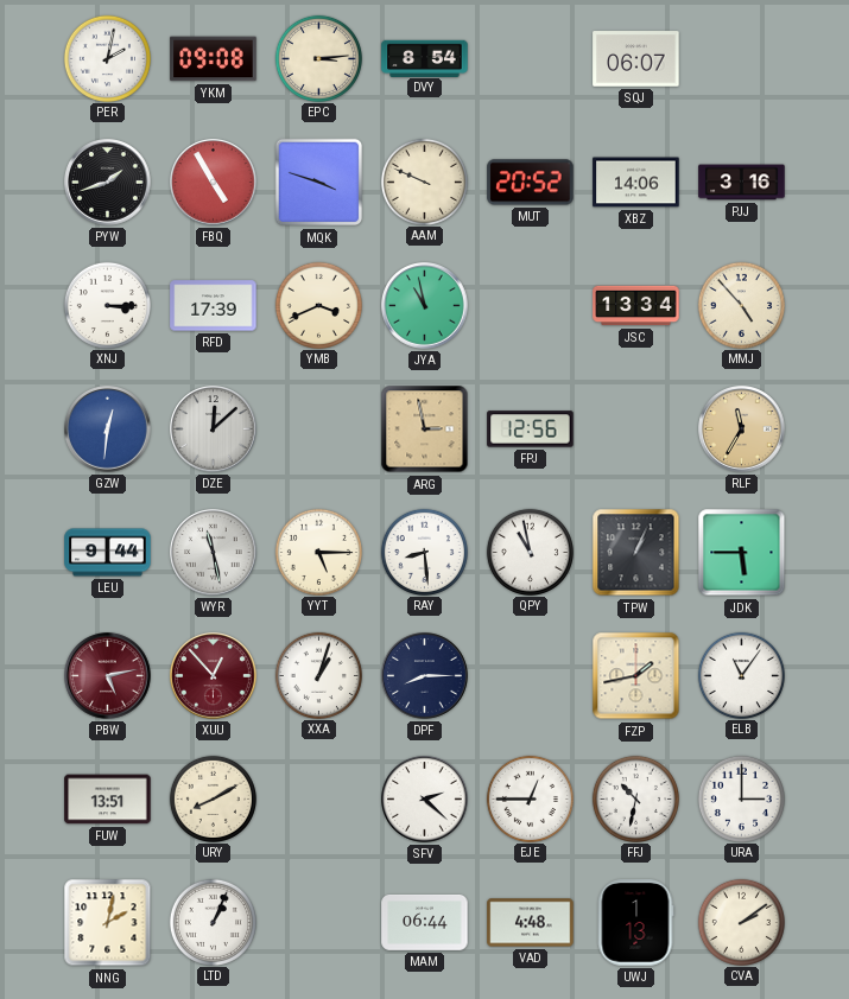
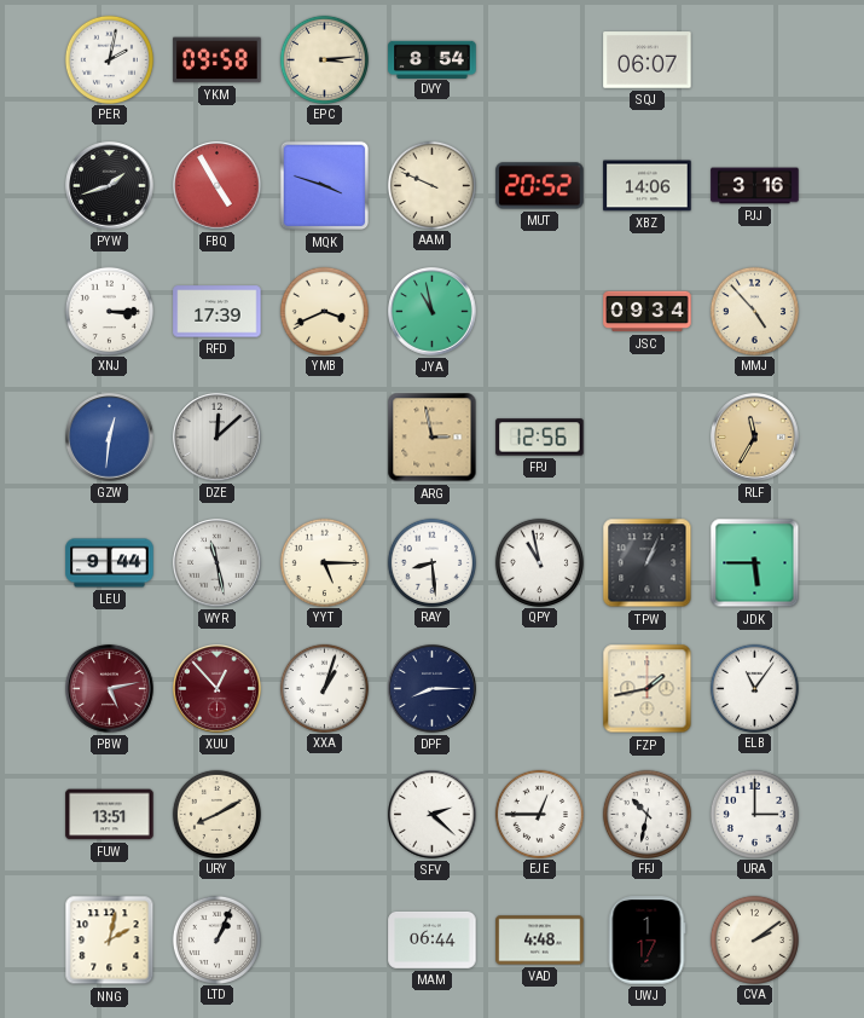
YKM: 09:08 -> 09:58 (218, 60)
JSC: 13:34 -> 09:34 (648, 312)
UWJ: 1:13 -> 1:17 (646, 941)
